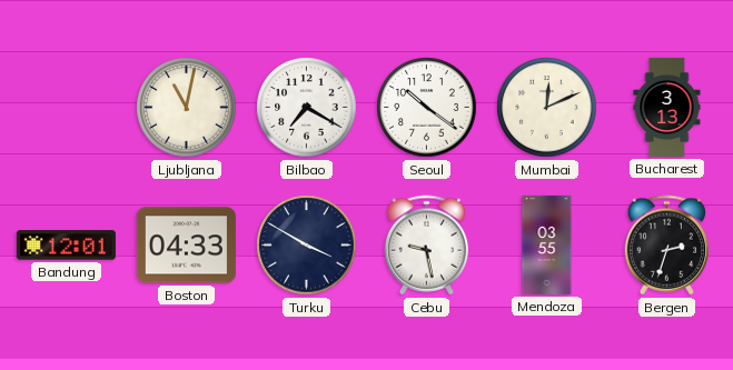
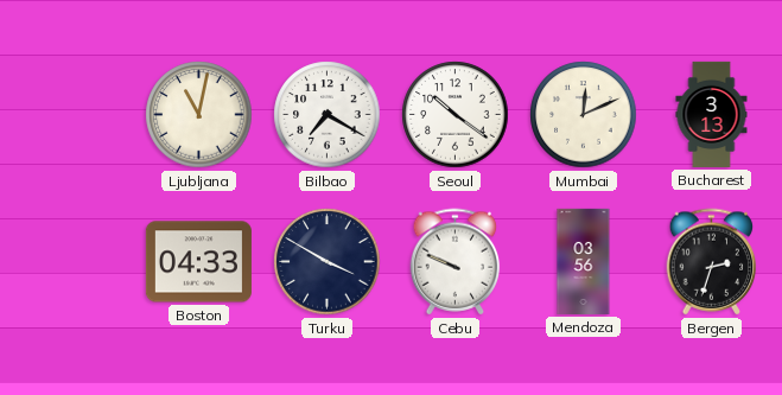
Bandung: 12:01 -> none (66, 246)
Cebu: 9:28 -> 9:49 (456, 262)
Mendoza: 03:55 -> 03:56 (584, 261)
